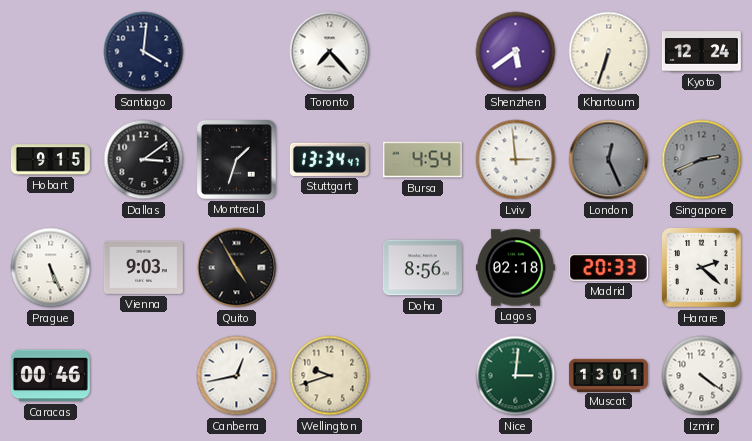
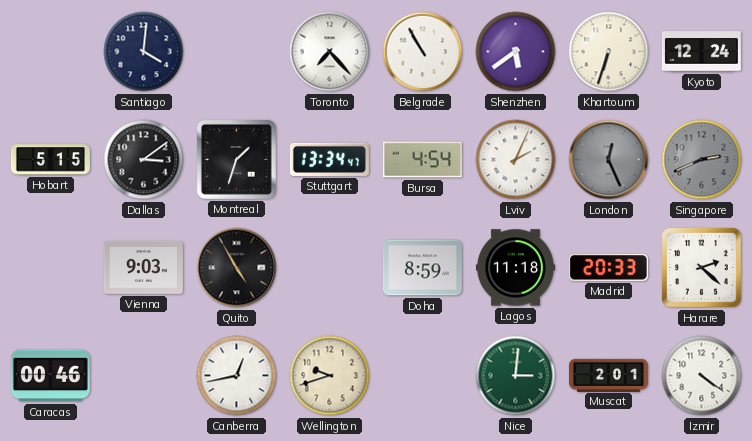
Belgrade: none -> 10:55 (423, 52)
Hobart: 9:15 -> 5:15 (50, 160)
Lviv: 2:59 -> 2:04 (516, 160)
Prague: 5:26 -> none (51, 268)
Doha: 8:56 -> 8:59 (422, 268)
Lagos: 02:18 -> 11:18 (515, 268)
Muscat: 13:01 -> 2:01 (608, 375)
